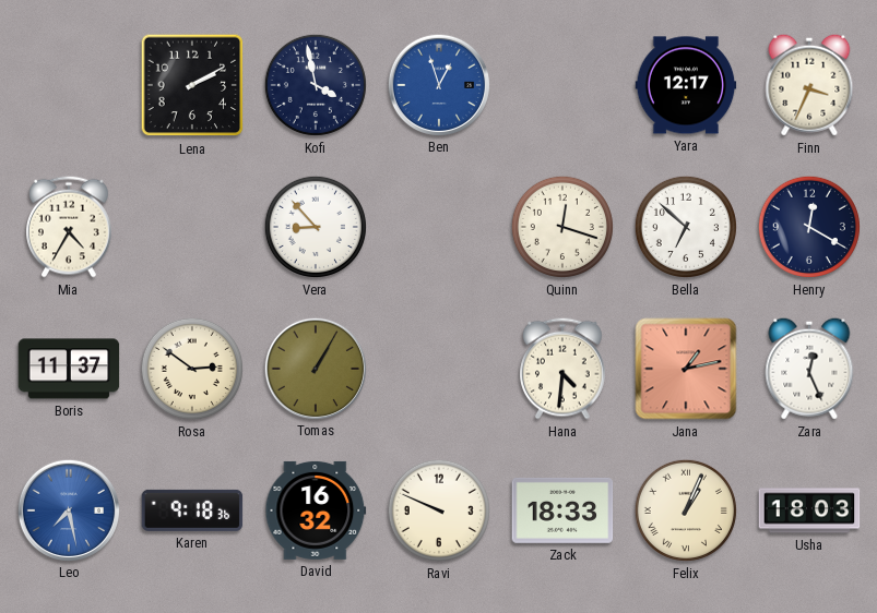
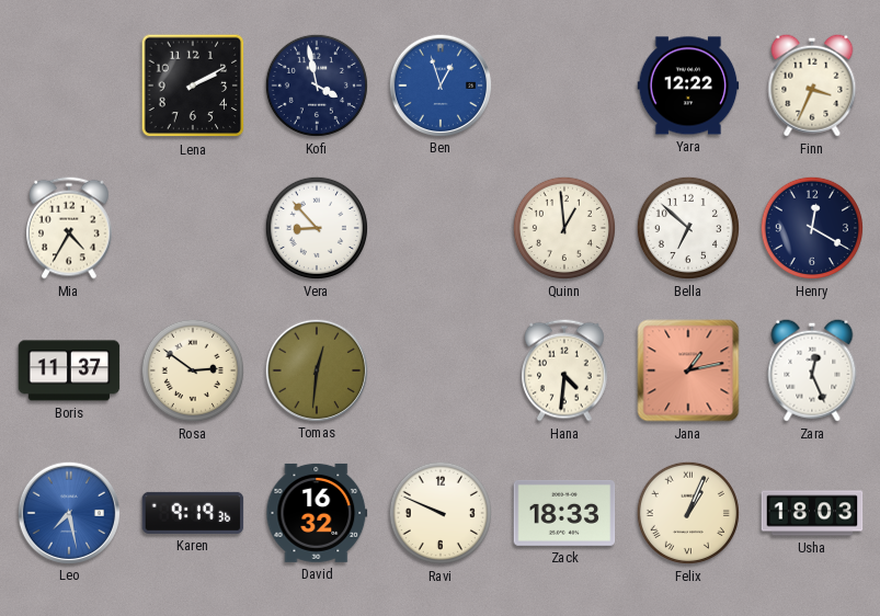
Yara: 12:17 -> 12:22 (688, 85)
Quinn: 12:18 -> 12:59 (564, 228)
Tomas: 1:05 -> 12:31 (316, 369)
Karen: 9:18 -> 9:19 (193, 513)
